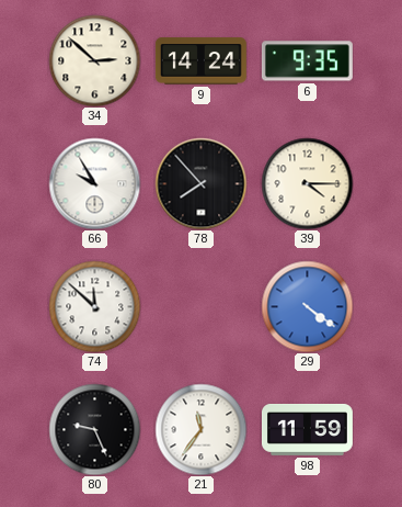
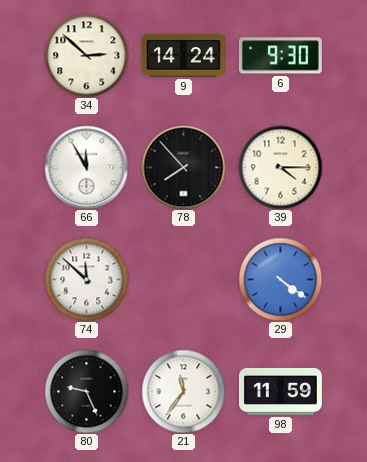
6: 9:35 -> 9:30 (280, 56)
66: 9:55 -> 11:55 (86, 167)
